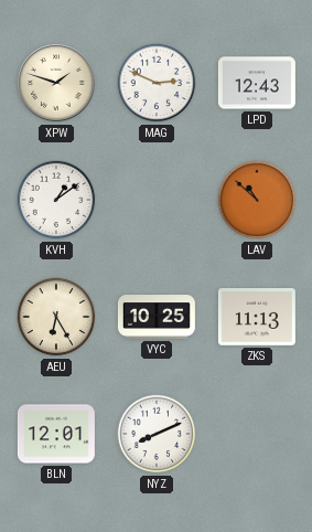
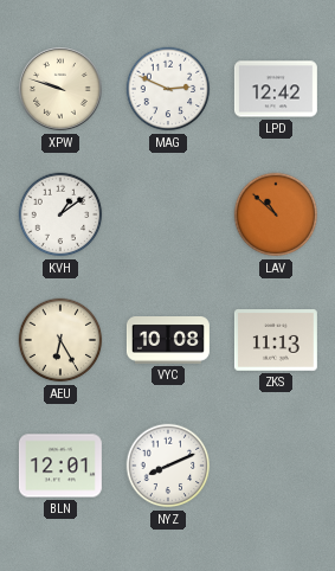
XPW: 1:48 -> 9:48 (62, 90)
LPD: 12:43 -> 12:42 (276, 89)
VYC: 10:25 -> 10:08 (168, 340)
